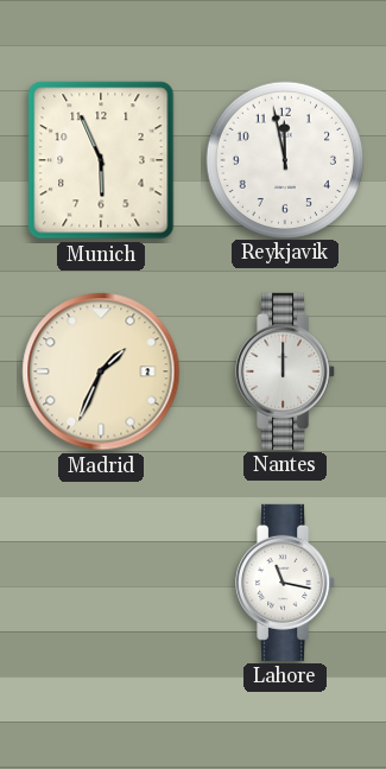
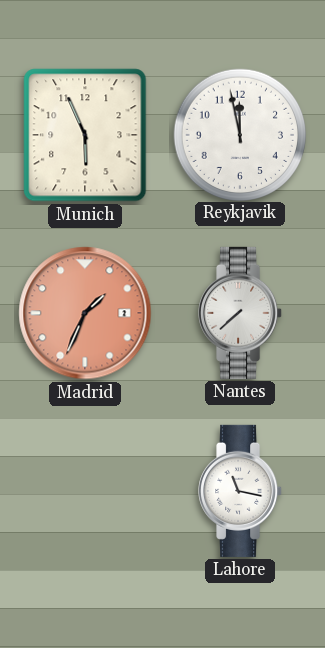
Madrid dial: cream -> salmon (85, 313)
Nantes: 12:00 -> 7:38 (241, 313)
